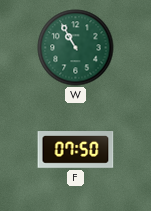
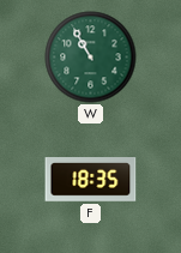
F: 07:50 -> 18:35 (91, 180)
